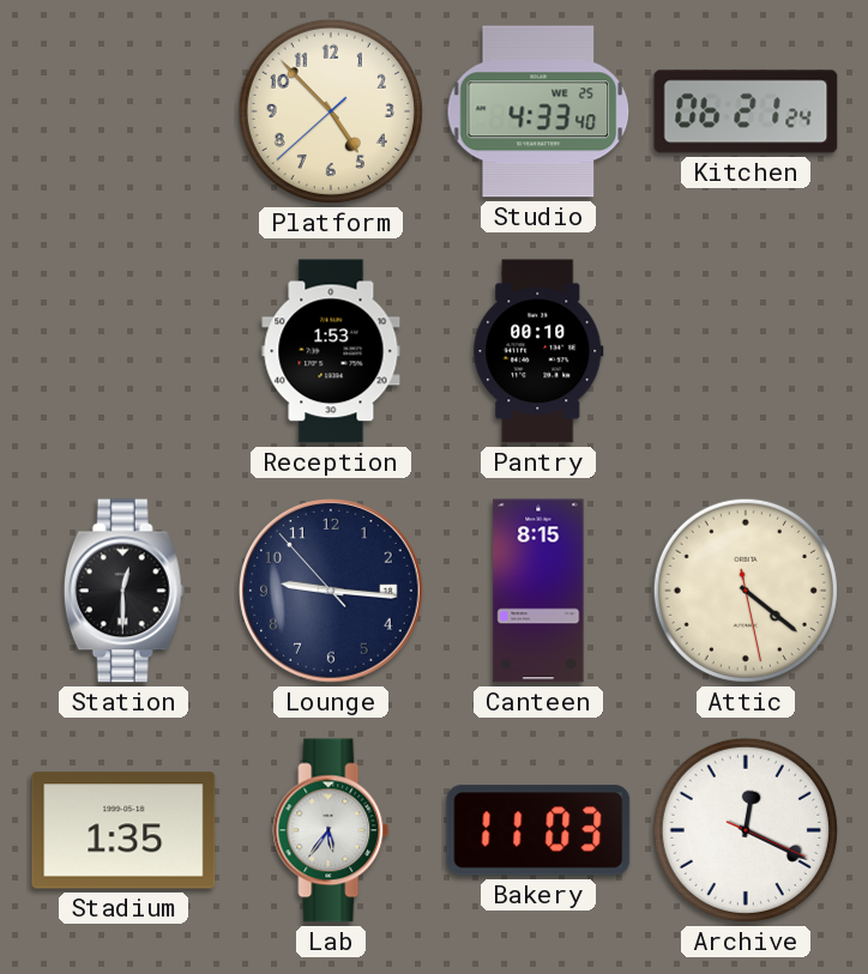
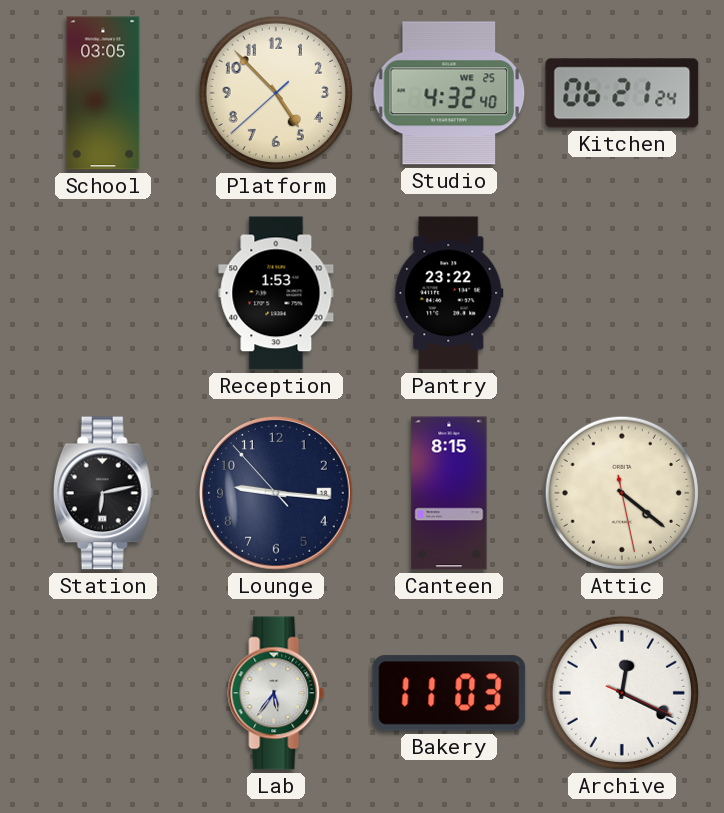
School: none -> 03:05 (103, 93)
Studio: 4:33 -> 4:32 (449, 93)
Pantry: 00:10 -> 23:22 (449, 293)
Station: 12:30 -> 6:13 (103, 493)
Stadium: 1:35 -> none (123, 830)
